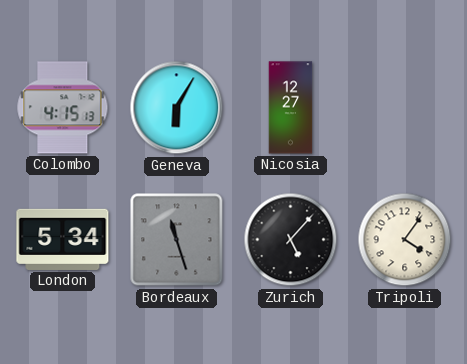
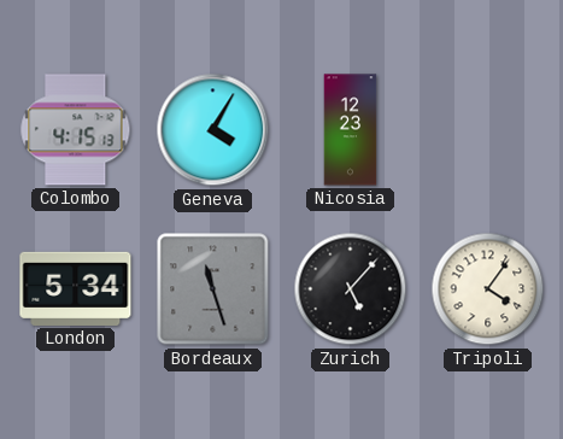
Geneva: 6:05 -> 4:05 (213, 130)
Nicosia: 12:27 -> 12:23 (351, 130)
